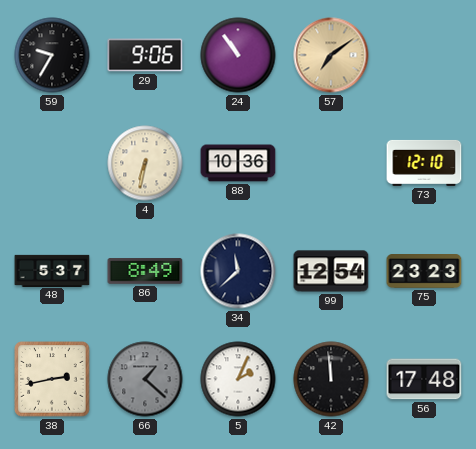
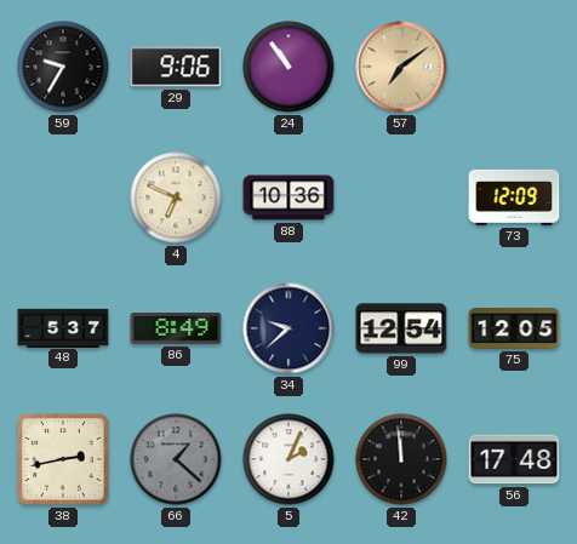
4: 6:32 -> 6:49 (176, 197)
73: 12:10 -> 12:09 (514, 197)
34: 11:38 -> 9:38 (288, 328)
75: 23:23 -> 12:05 (514, 330)
